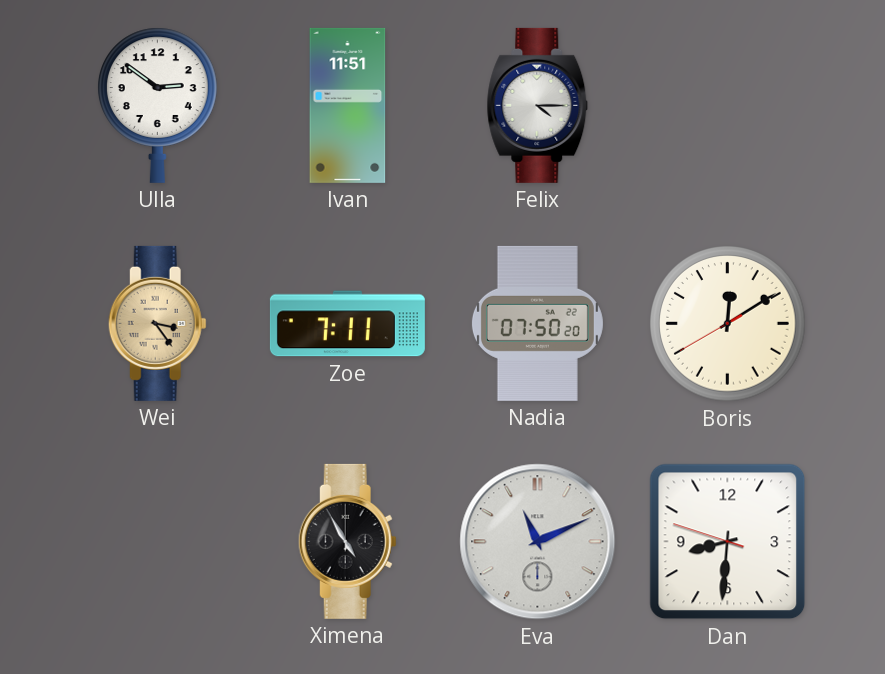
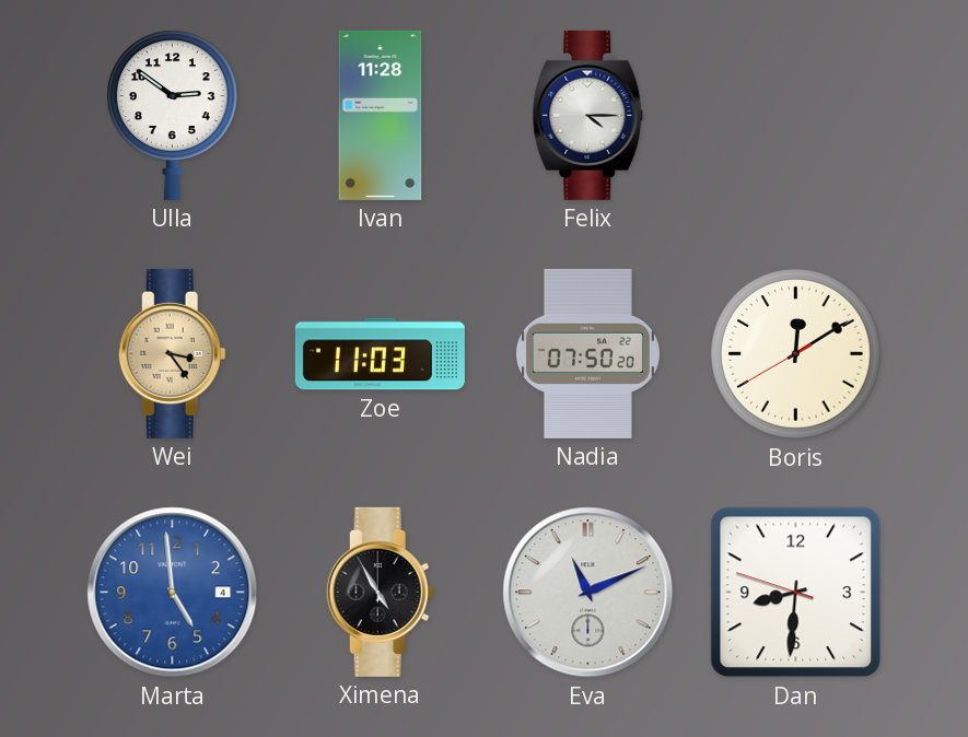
Ivan: 11:51 -> 11:28 (381, 115)
Zoe: 7:11 -> 11:03 (380, 354)
Marta: none -> 4:59 (173, 593)
